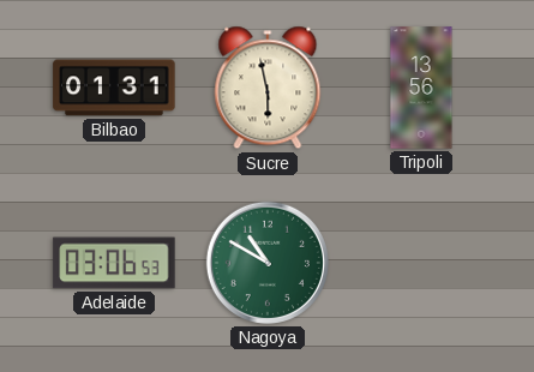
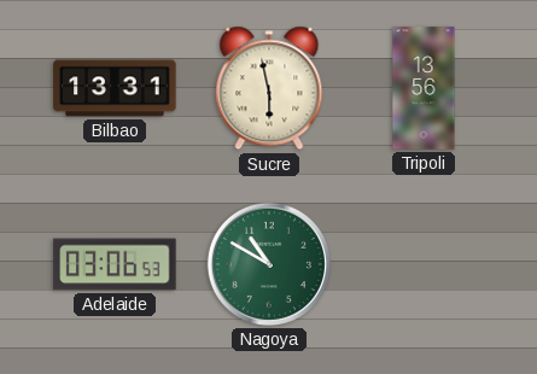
Bilbao: 01:31 -> 13:31 (115, 88)
